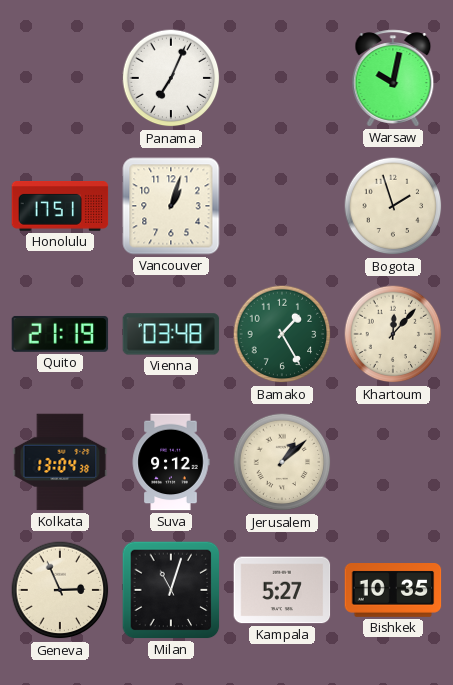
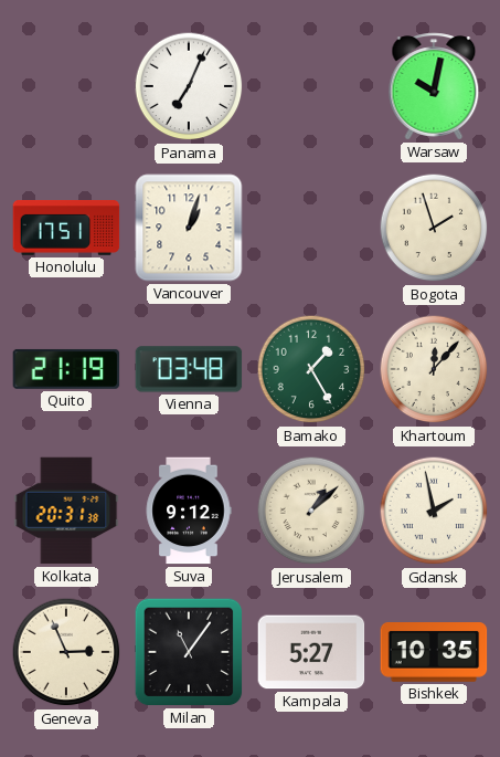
Kolkata: 13:04 -> 20:31 (66, 511)
Gdansk: none -> 1:58 (434, 511)
Milan: 11:03 -> 11:06 (189, 652)
